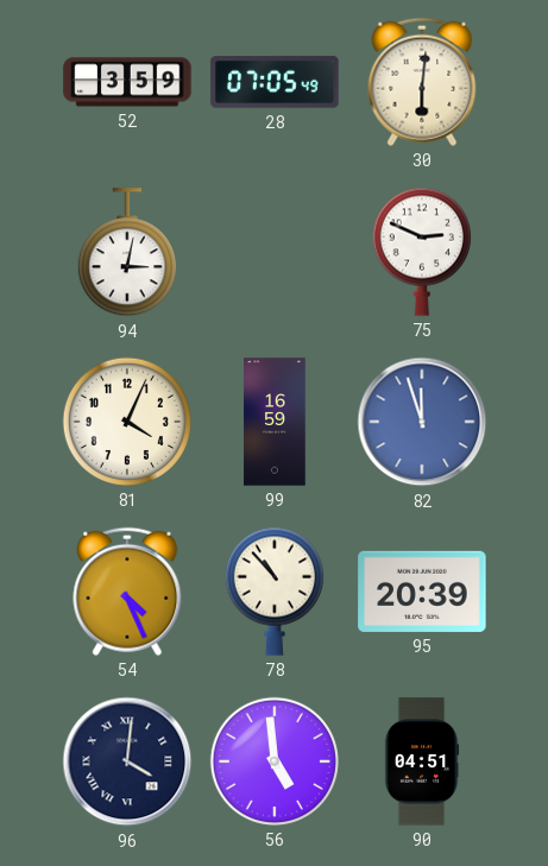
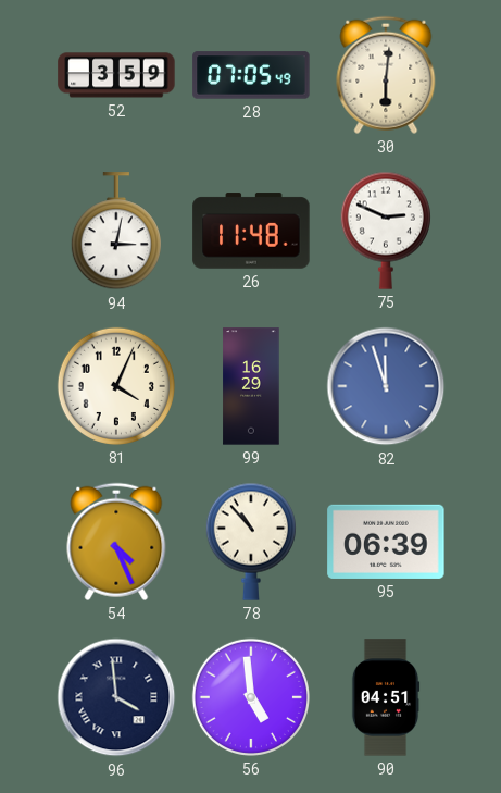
26: none -> 11:48 (251, 231)
99: 16:59 -> 16:29 (251, 386)
95: 20:39 -> 06:39 (386, 542)
96: 4:01 -> 3:59 (116, 697)
